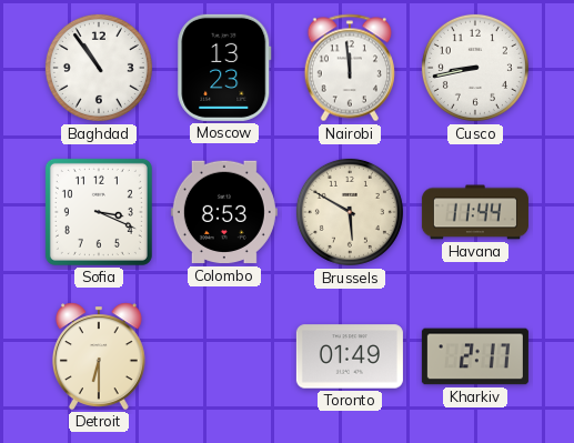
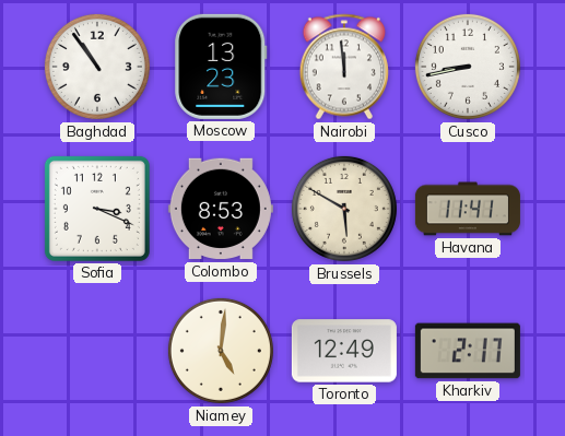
Havana: 11:44 -> 11:41 (468, 209)
Detroit: 6:30 -> none (99, 356)
Niamey: none -> 5:01 (221, 351)
Toronto: 01:49 -> 12:49 (344, 351)
